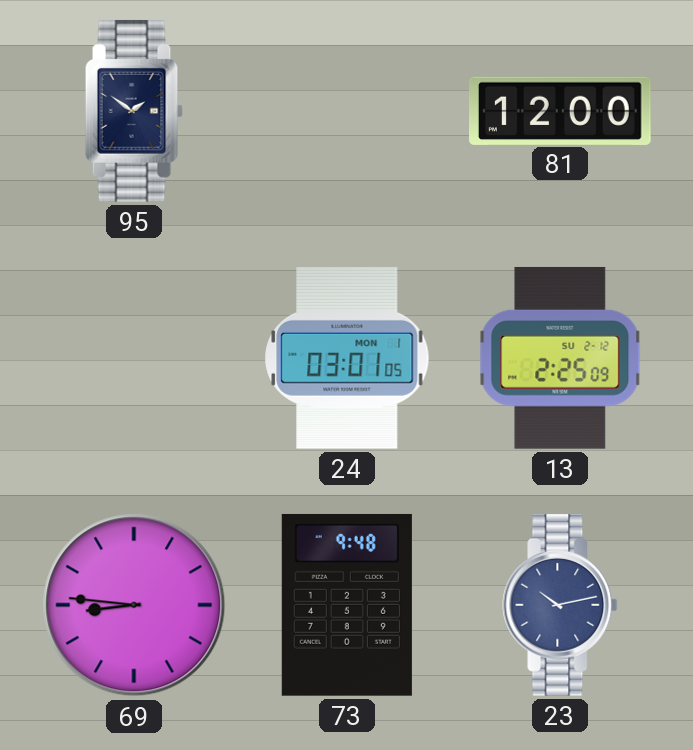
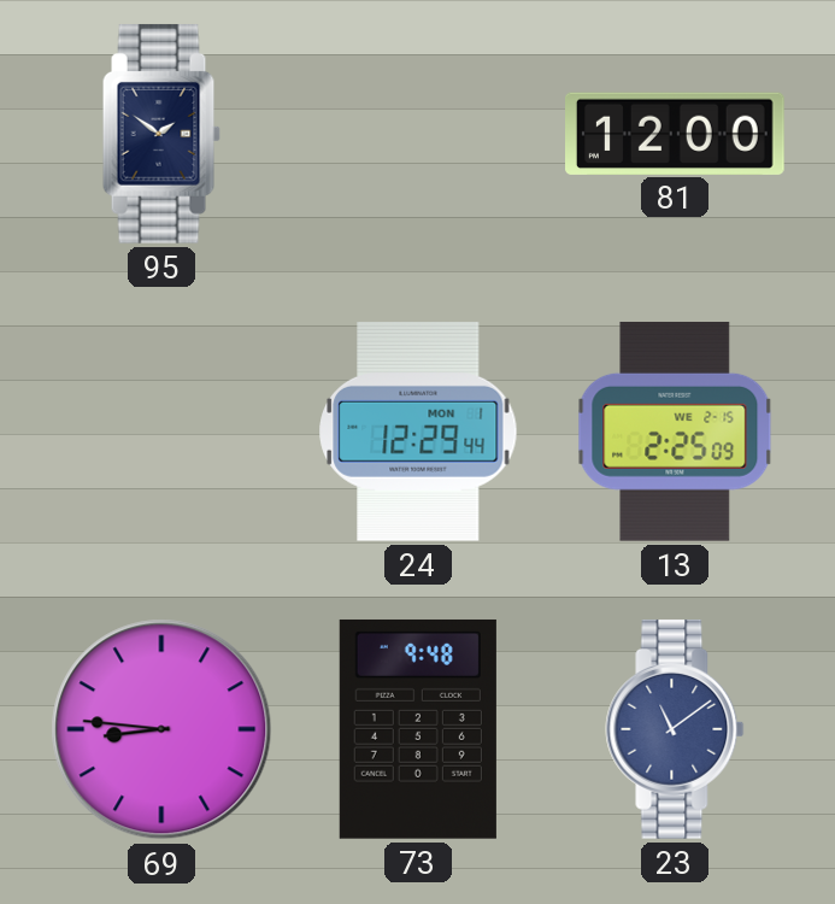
24: 03:01 -> 12:29 (418, 432)
13 date: SU 2-12 -> WE 2-15 (675, 432)
23: 10:13 -> 11:09 (675, 729)
